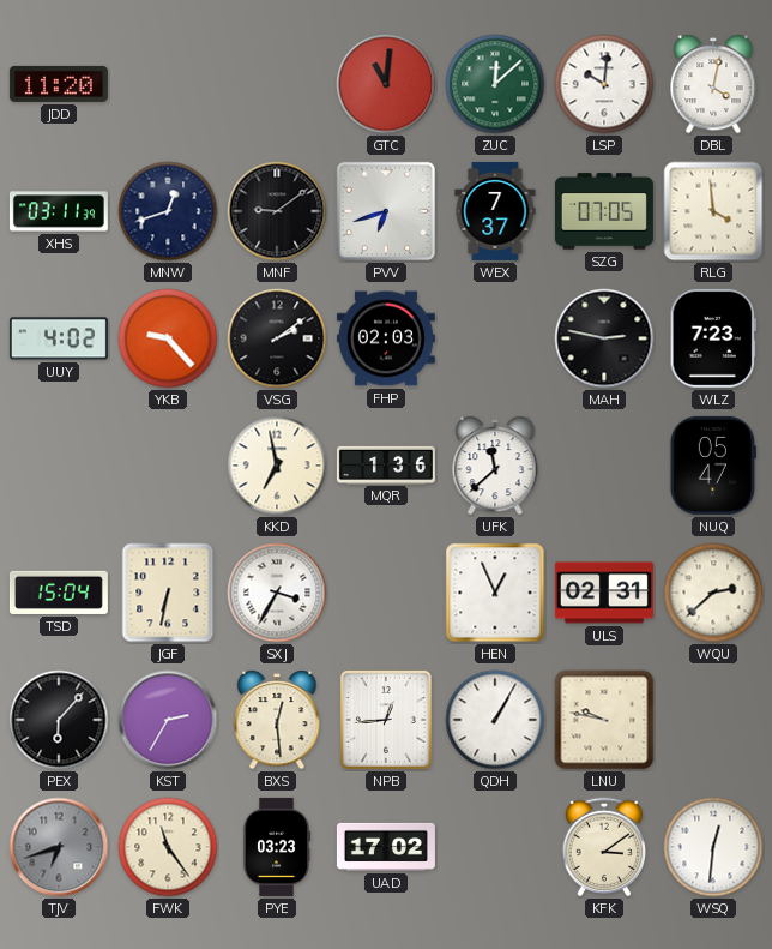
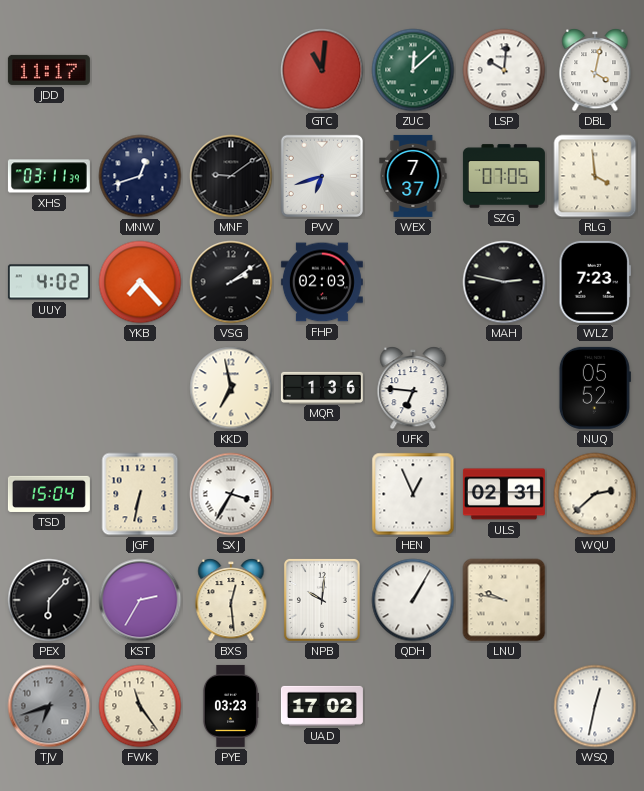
JDD: 11:20 -> 11:17 (49, 70)
YKB: 9:23 -> 7:23 (140, 282)
UFK: 11:38 -> 6:46 (413, 388)
NUQ: 05:47 -> 05:52 (595, 388)
NPB: 12:44 -> 10:01 (322, 600)
KFK: 3:09 -> none (604, 847)
WSQ: 12:31 -> 12:32 (595, 706)
